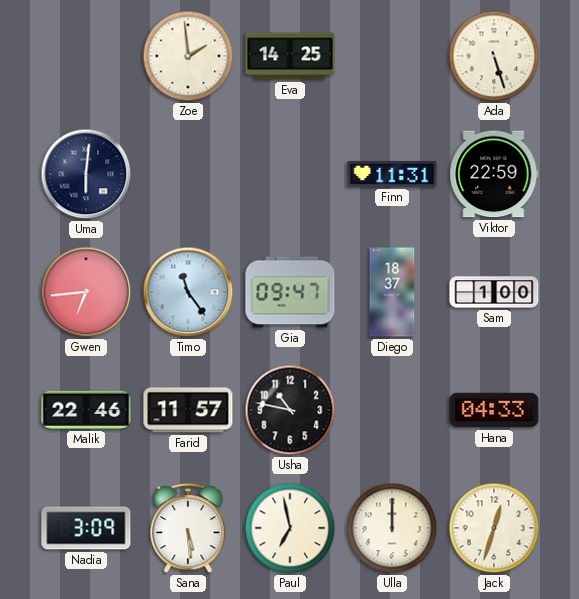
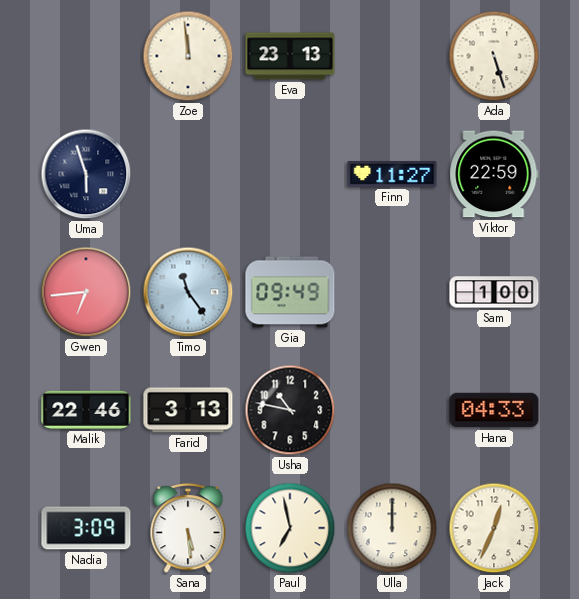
Zoe: 1:59 -> 11:59 (188, 56)
Eva: 14:25 -> 23:13 (290, 56)
Uma: 6:01 -> 5:57 (86, 174)
Finn: 11:31 -> 11:27 (392, 174)
Gia: 09:47 -> 09:49 (290, 292)
Diego: 18:37 -> none (392, 292)
Farid: 11:57 -> 3:13 (188, 410)
Jack: 12:33 -> 12:34 (494, 528)
